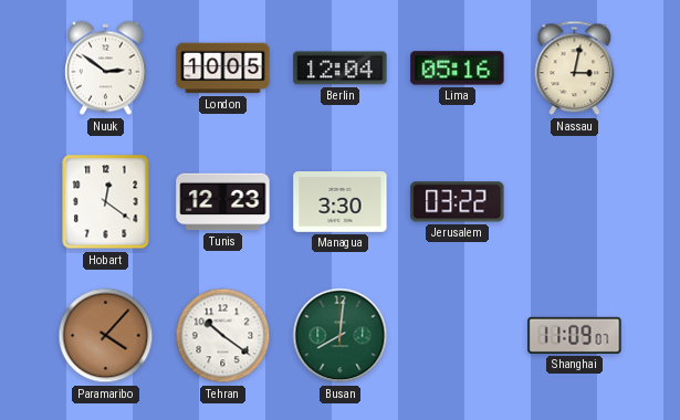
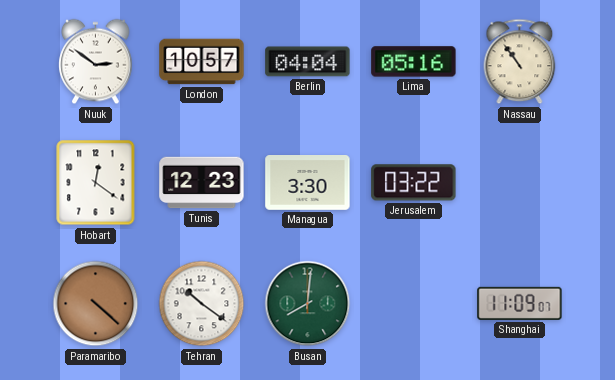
London: 10:05 -> 10:57 (202, 62)
Berlin: 12:04 -> 04:04 (308, 62)
Nassau: 3:02 -> 10:54 (520, 62)
Paramaribo: 4:07 -> 4:22 (96, 304)
